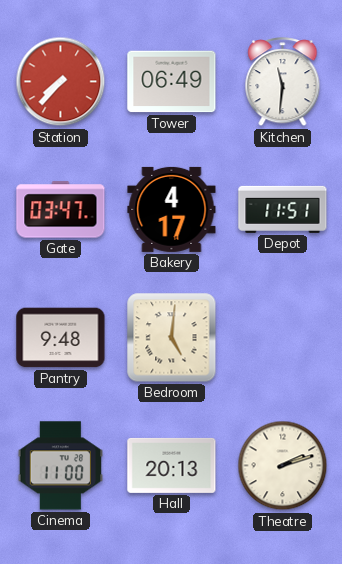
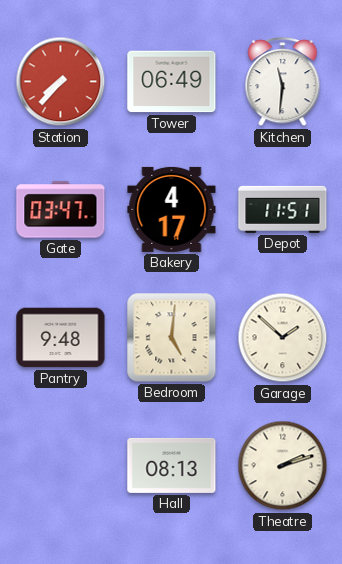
Garage: none -> 1:52 (283, 338)
Cinema: 11:00 -> none (61, 466)
Hall: 20:13 -> 08:13 (172, 465)
